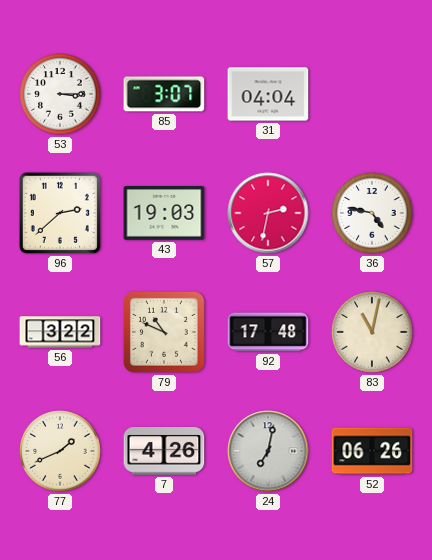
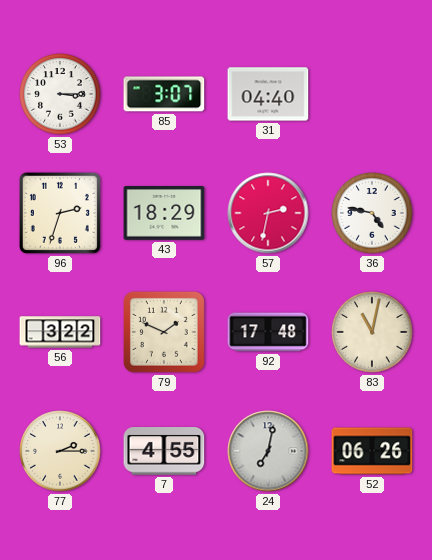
31: 04:04 -> 04:40 (268, 94)
96: 2:38 -> 2:33 (60, 213)
43: 19:03 -> 18:29 (164, 214)
79: 10:49 -> 1:49 (164, 332)
77: 1:41 -> 2:15 (60, 451)
7: 4:26 -> 4:55 (164, 451)
